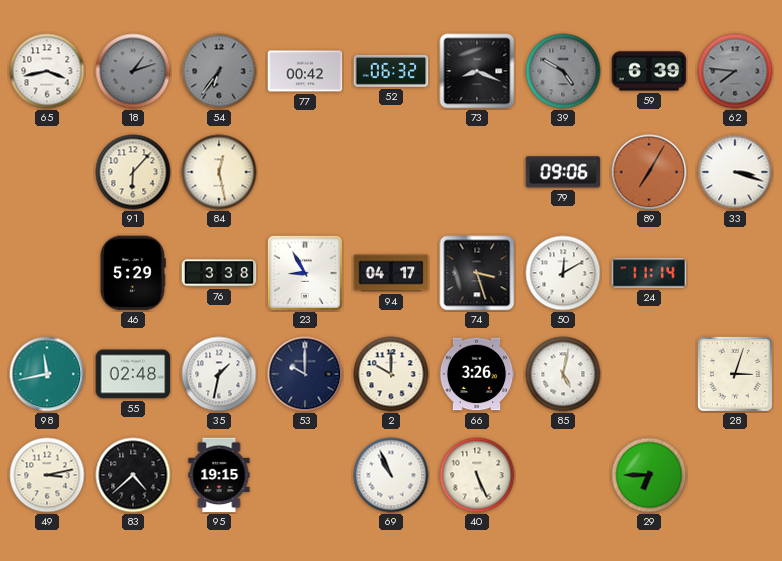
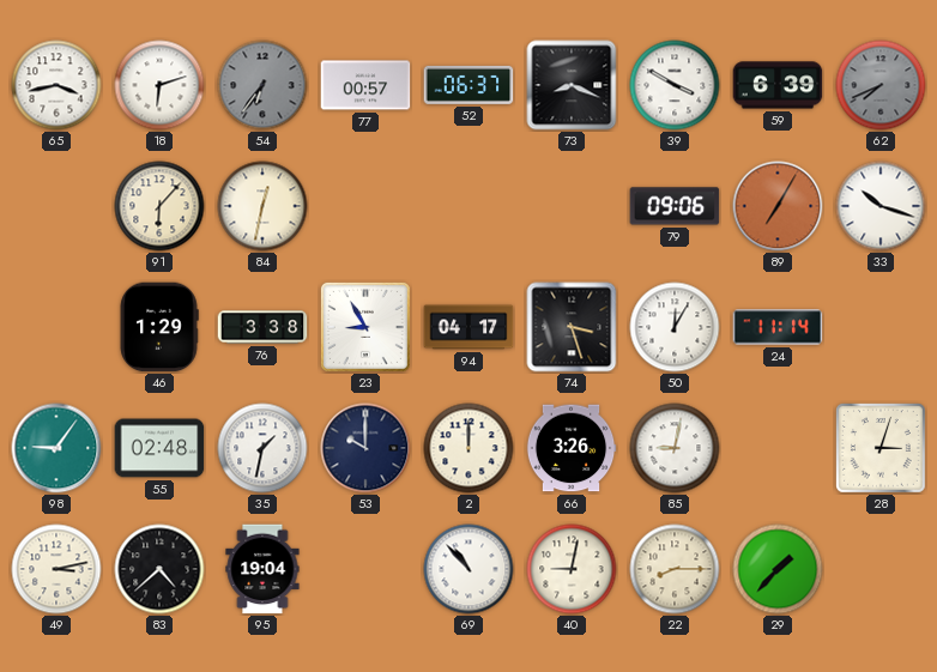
18: 1:12 -> 6:12 (159, 85)
18 dial: grey -> white (159, 85)
77: 00:42 -> 00:57 (365, 85)
52: 06:32 -> 06:37 (468, 85)
39: 4:50 -> 3:50 (675, 85)
39 dial: grey -> white (675, 85)
62: 7:46 -> 7:41 (881, 85)
84: 12:28 -> 12:32 (262, 206)
33: 3:18 -> 10:18 (881, 206)
46: 5:29 -> 1:29 (159, 327)
50: 12:10 -> 12:05 (675, 327)
98: 11:43 -> 9:06 (56, 448)
2: 10:00 -> 12:00 (468, 448)
85: 5:02 -> 9:02 (675, 448)
95: 19:15 -> 19:04 (262, 569)
69: 10:56 -> 10:53 (468, 569)
40: 5:26 -> 9:02 (572, 569)
22: none -> 8:15 (675, 569)
29: 6:45 -> 1:37 (778, 569)
